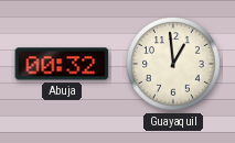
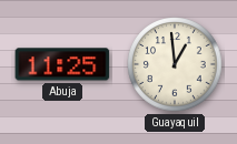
Abuja: 00:32 -> 11:25 (62, 64)
